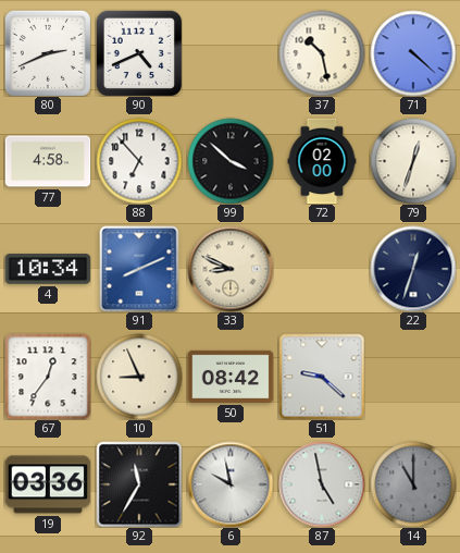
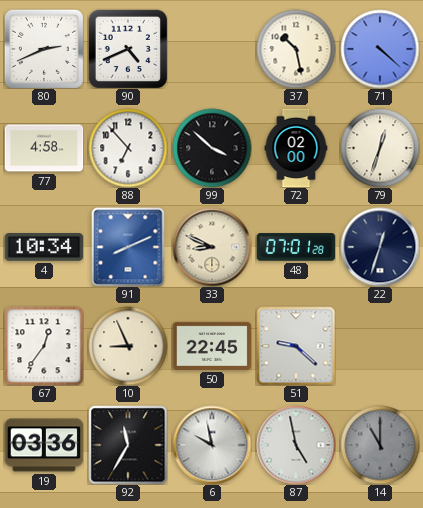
48: none -> 07:01 (296, 247)
50: 08:42 -> 22:45 (212, 346)
